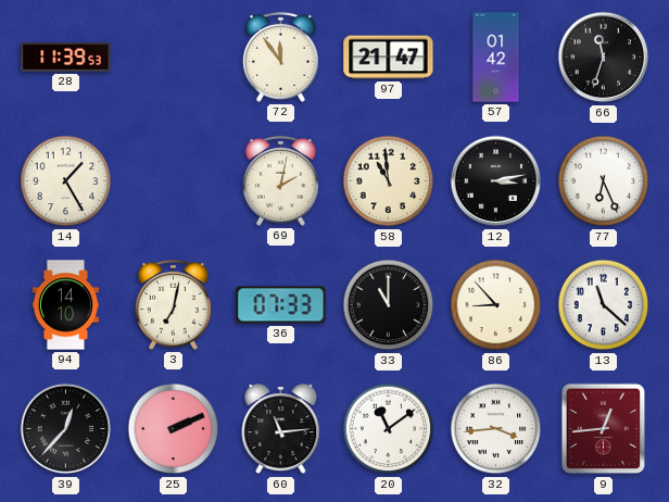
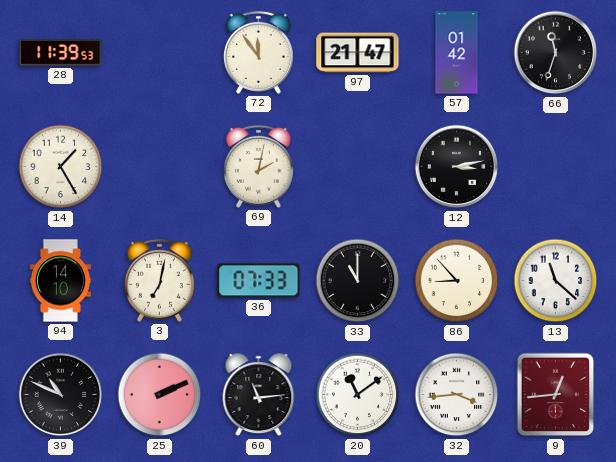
58: 10:59 -> none (389, 181)
77: 6:26 -> none (604, 181)
39: 12:37 -> 10:49 (61, 395)
